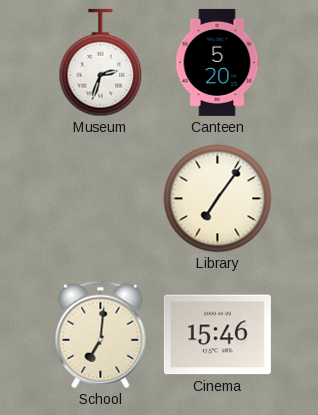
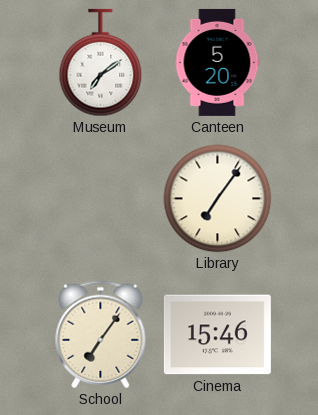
Museum: 2:33 -> 7:09 (101, 63)
School: 7:01 -> 7:06 (101, 335)
